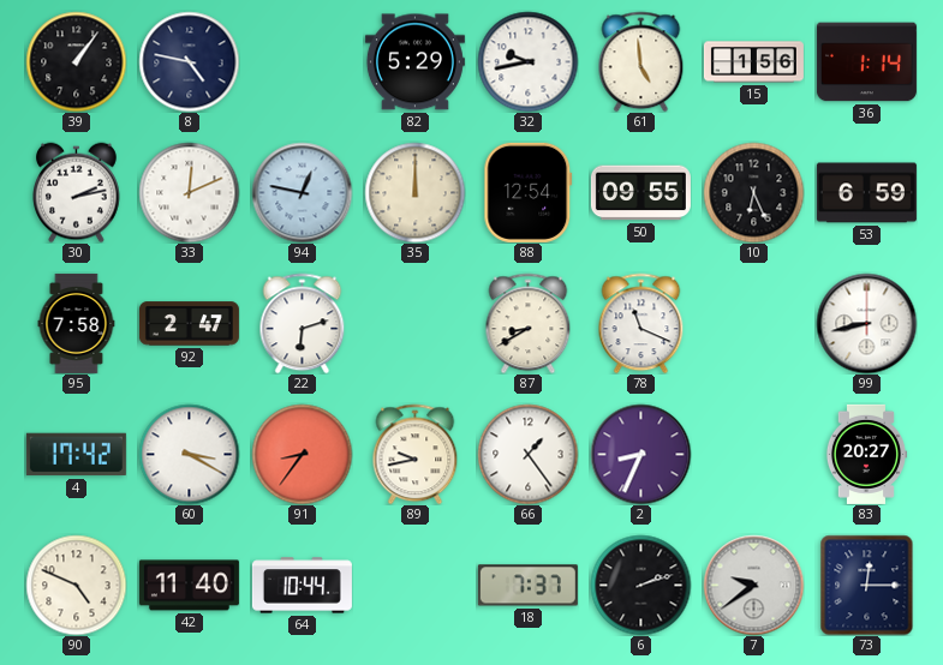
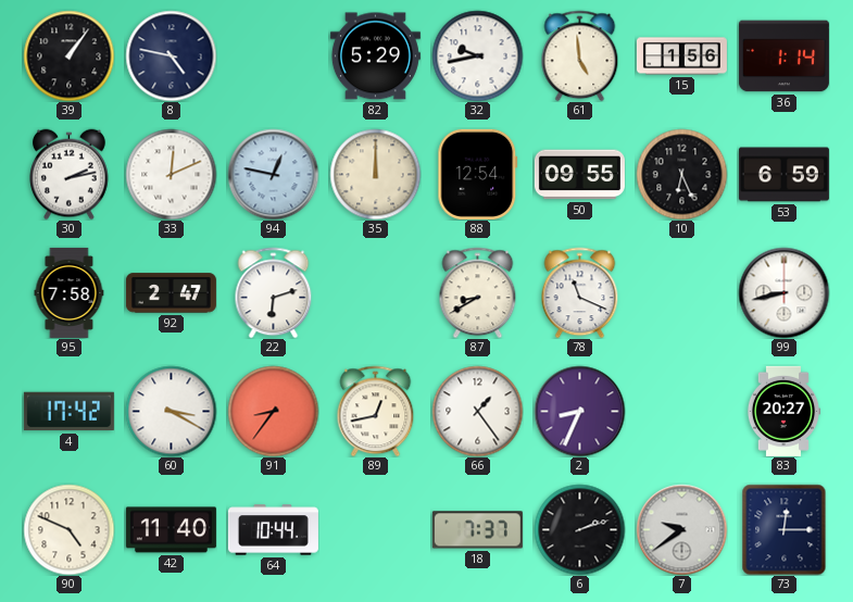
89: 9:43 -> 12:43 (376, 411)
